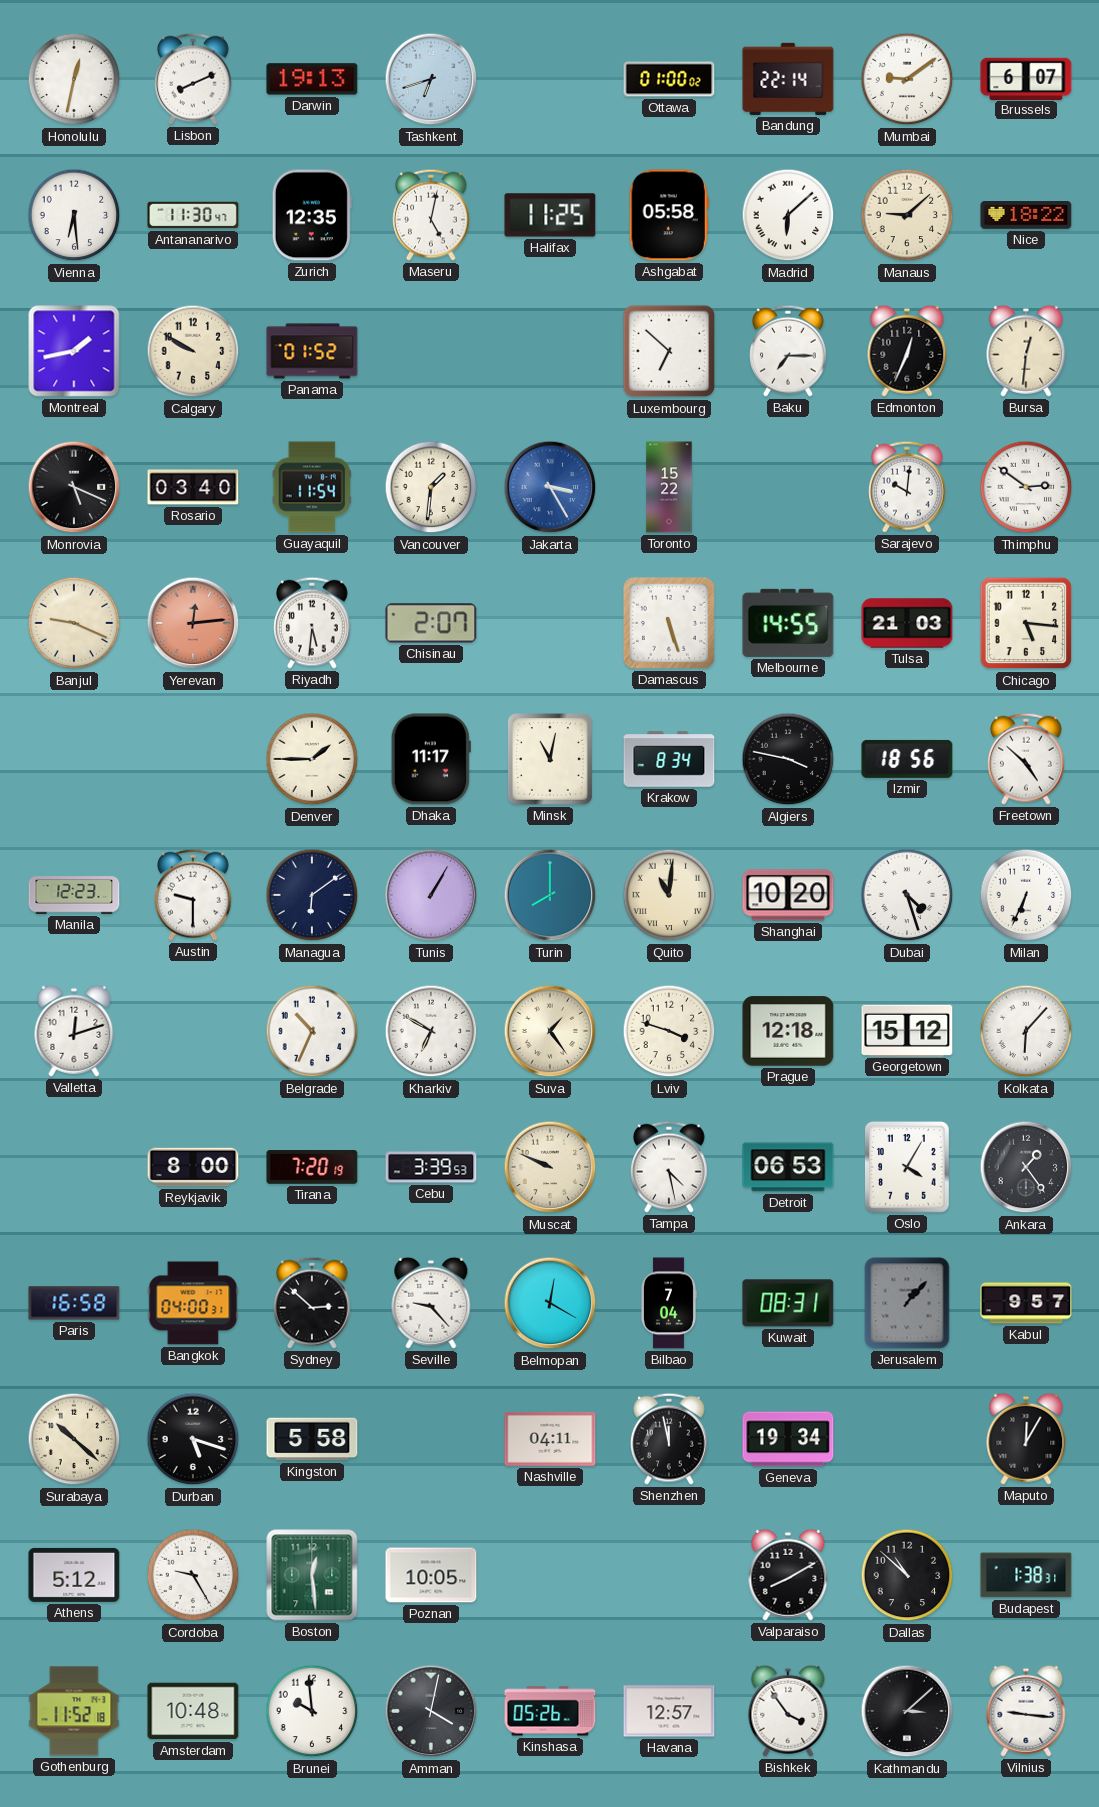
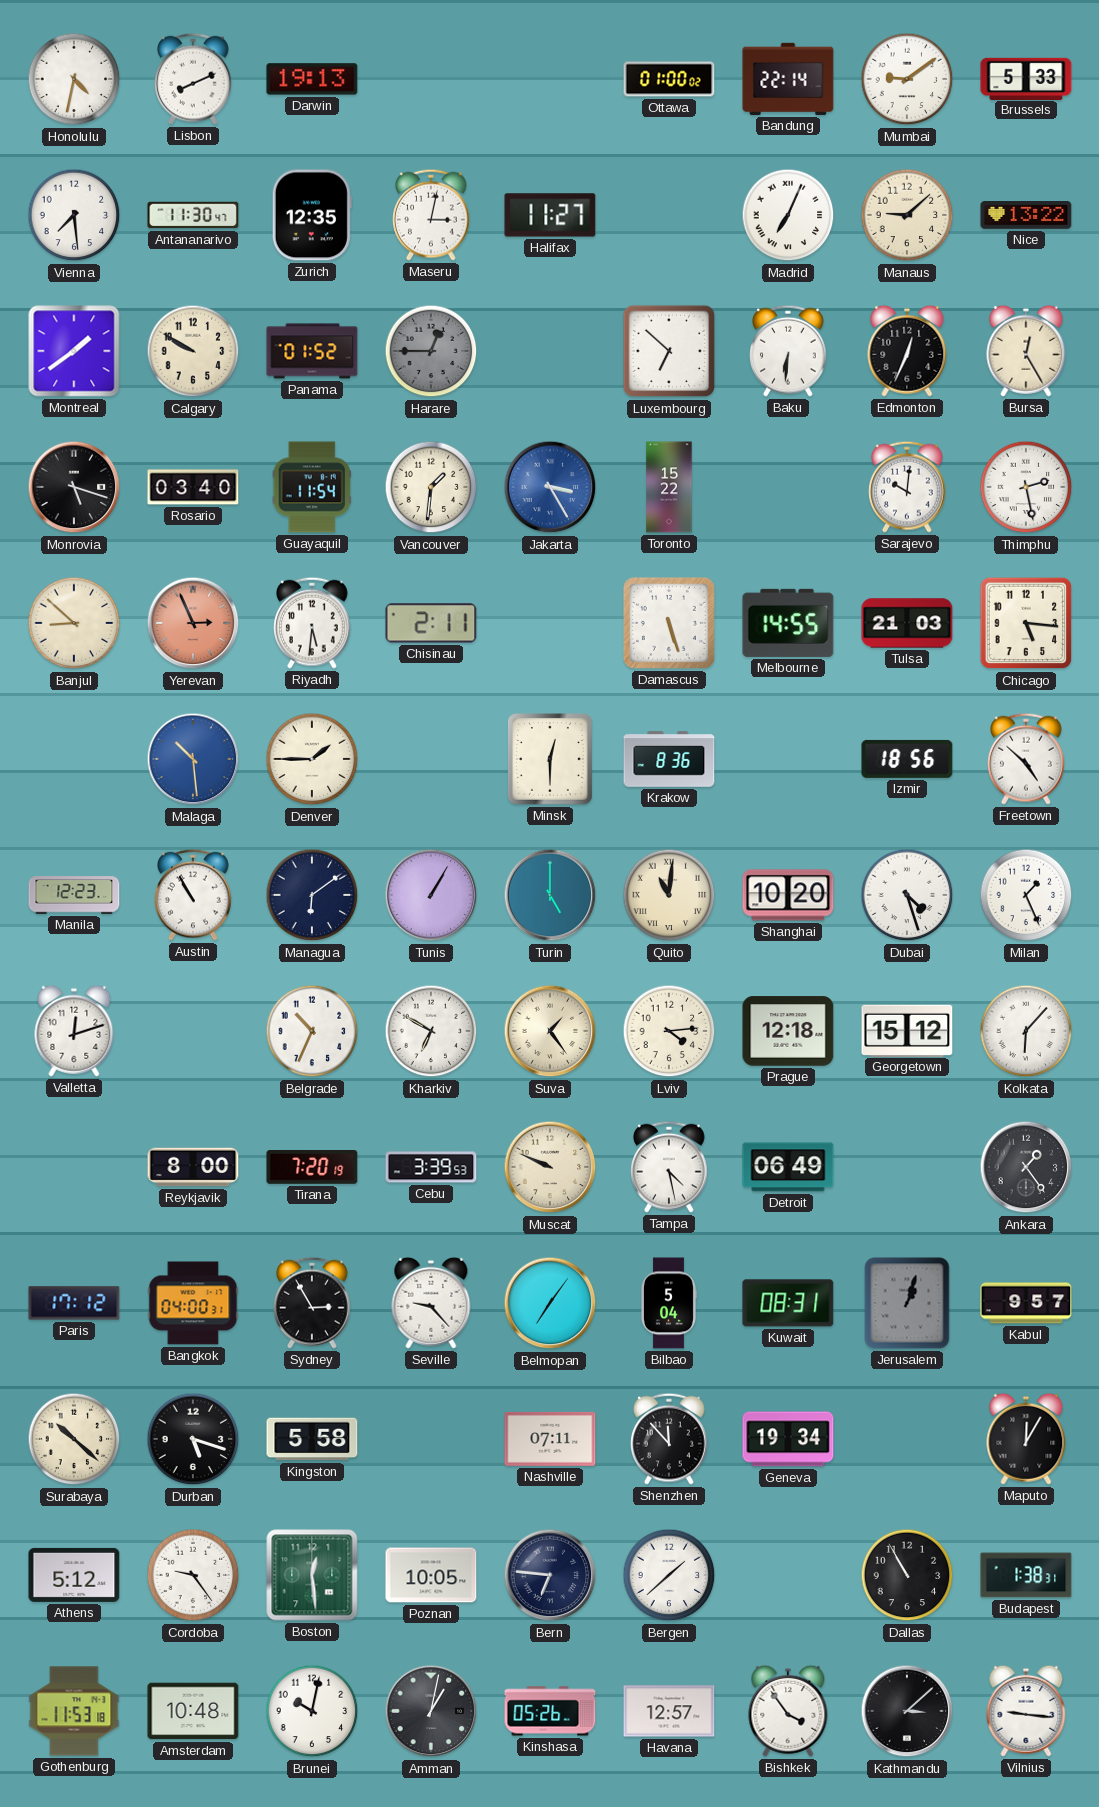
Honolulu: 12:32 -> 4:32 (74, 79)
Tashkent: 6:42 -> none (431, 79)
Brussels: 6:07 -> 5:33 (1026, 78)
Vienna: 6:29 -> 7:29 (74, 215)
Maseru: 5:02 -> 3:02 (432, 215)
Halifax: 11:25 -> 11:27 (550, 215)
Ashgabat: 05:58 -> none (669, 215)
Madrid: 6:08 -> 7:04 (788, 215)
Nice: 18:22 -> 13:22 (1026, 216)
Montreal: 1:43 -> 1:39 (74, 351)
Harare: none -> 12:45 (431, 351)
Baku: 7:15 -> 6:31 (789, 351)
Bursa: 12:31 -> 12:25 (1026, 351)
Monrovia: 5:19 -> 5:18 (74, 487)
Thimphu: 2:51 -> 2:28 (1026, 487)
Banjul: 9:19 -> 8:52 (74, 623)
Yerevan: 12:14 -> 2:56 (193, 623)
Chisinau: 2:07 -> 2:11 (431, 623)
Malaga: none -> 10:29 (193, 759)
Dhaka: 11:17 -> none (431, 759)
Minsk: 11:02 -> 12:30 (551, 760)
Krakow: 8:34 -> 8:36 (669, 759)
Algiers: 3:47 -> none (788, 759)
Austin: 9:30 -> 10:55 (194, 895)
Turin: 8:00 -> 5:00 (550, 895)
Milan: 6:34 -> 1:26 (1026, 895)
Lviv: 3:48 -> 4:14 (669, 1031)
Detroit: 06:53 -> 06:49 (788, 1167)
Oslo: 4:05 -> none (907, 1168)
Paris: 16:58 -> 17:12 (74, 1303)
Sydney: 2:52 -> 2:55 (313, 1303)
Belmopan: 12:20 -> 7:06 (550, 1303)
Bilbao: 7:04 -> 5:04 (669, 1303)
Jerusalem: 1:07 -> 1:03 (907, 1303)
Nashville: 04:11 -> 07:11 (550, 1439)
Shenzhen: 11:58 -> 11:53 (670, 1439)
Cordoba: 9:25 -> 9:24 (193, 1575)
Bern: none -> 6:46 (550, 1575)
Bergen: none -> 1:38 (669, 1575)
Valparaiso: 8:10 -> none (788, 1575)
Dallas: 10:52 -> 10:55 (907, 1575)
Gothenburg: 11:52 -> 11:53 (74, 1711)
Brunei: 9:59 -> 10:02 (312, 1711)
Amman: 4:02 -> 1:02 (431, 1711)
